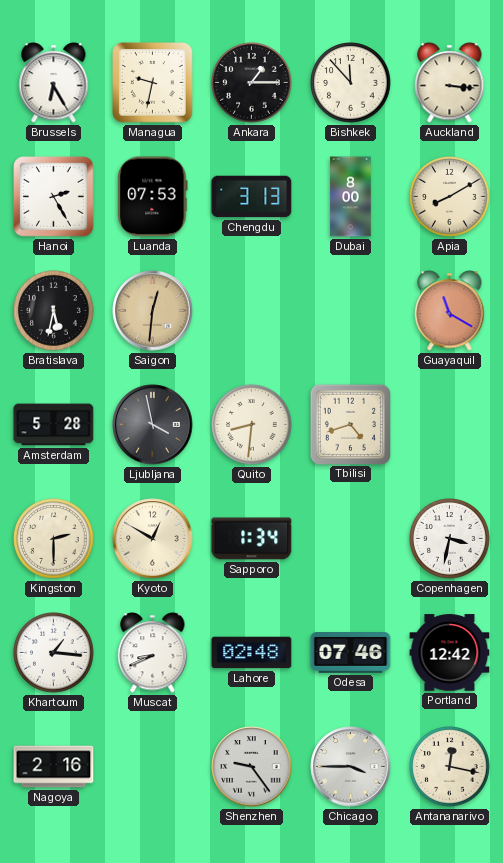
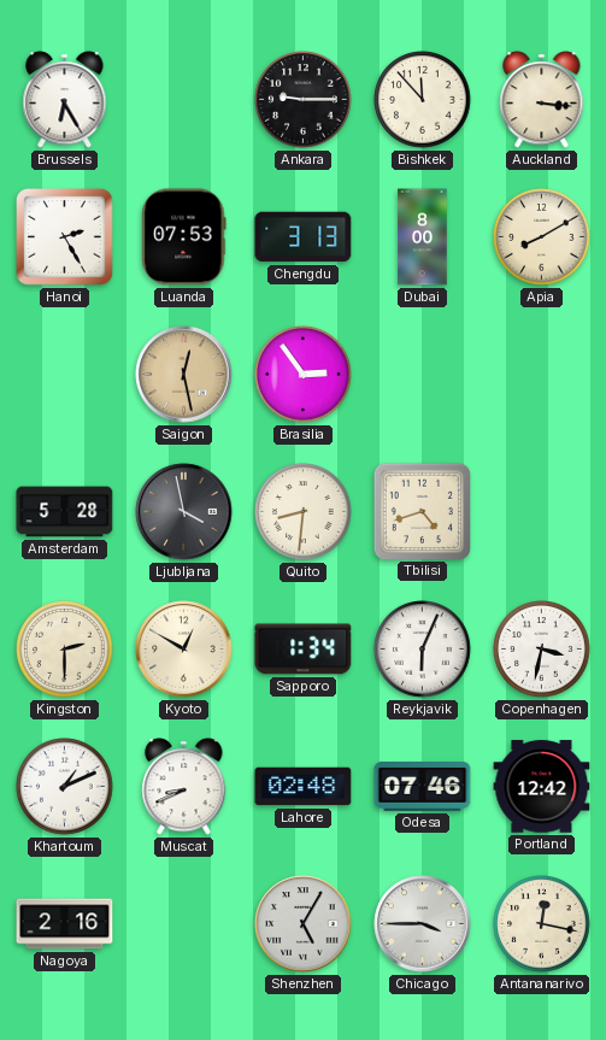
Managua: 9:32 -> none (153, 83)
Ankara: 1:15 -> 9:15 (304, 100)
Bratislava: 5:32 -> none (54, 311)
Saigon: 12:31 -> 12:28 (184, 375)
Brasilia: none -> 2:54 (304, 375)
Guayaquil: 11:20 -> none (450, 311)
Reykjavik: none -> 6:04 (423, 650)
Khartoum: 1:16 -> 1:11 (65, 787)
Shenzhen: 9:24 -> 5:05 (304, 924)
